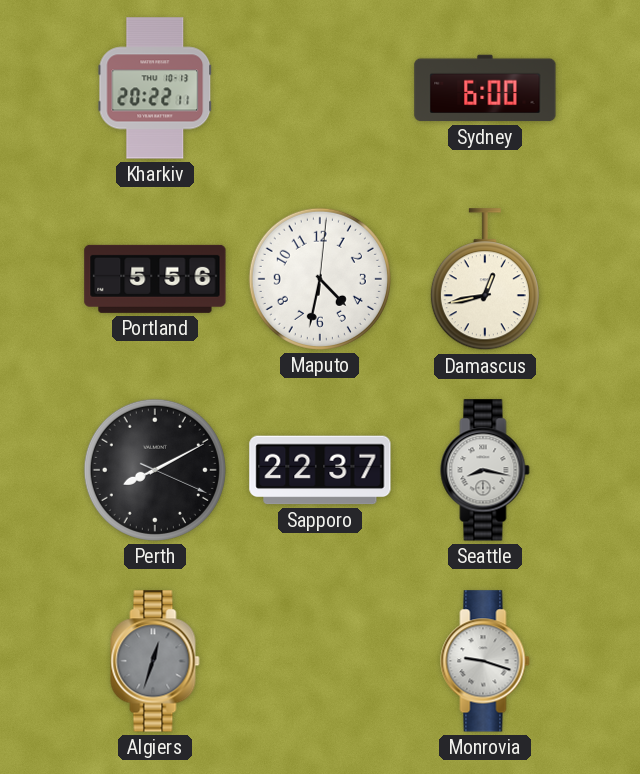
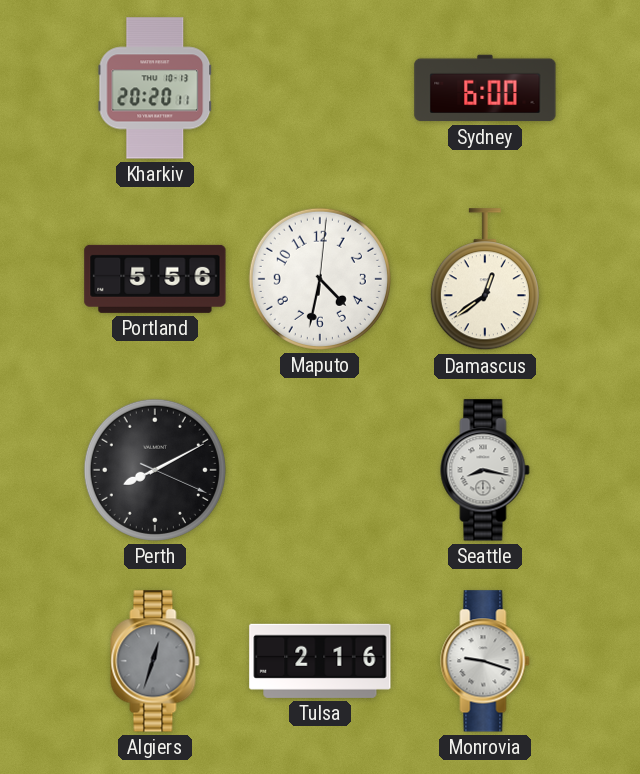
Kharkiv: 20:22 -> 20:20 (155, 88)
Damascus: 12:43 -> 12:39 (485, 280)
Sapporo: 22:37 -> none (320, 470)
Tulsa: none -> 2:16 (320, 661)
